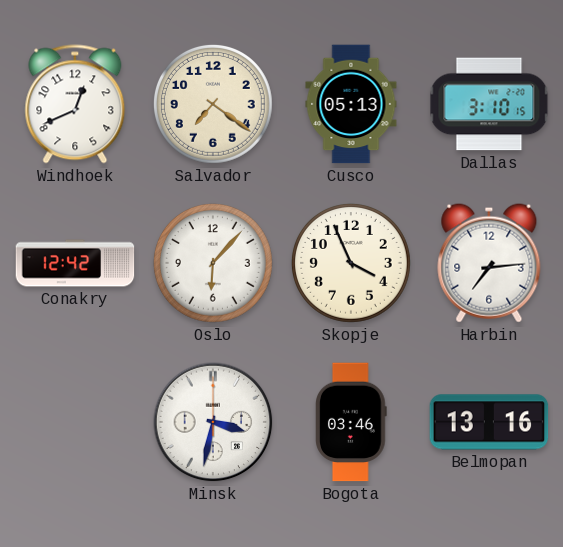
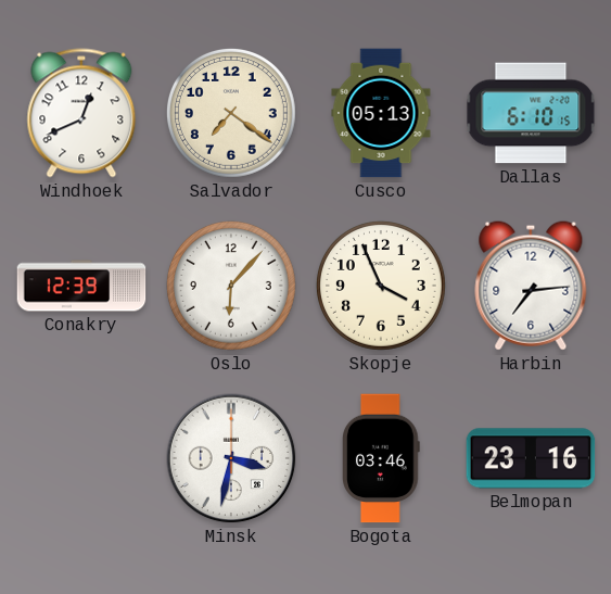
Dallas: 3:10 -> 6:10 (531, 113)
Conakry: 12:42 -> 12:39 (81, 286)
Belmopan: 13:16 -> 23:16 (531, 458)
